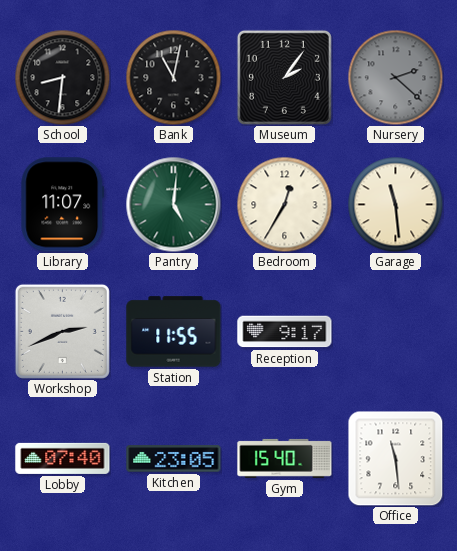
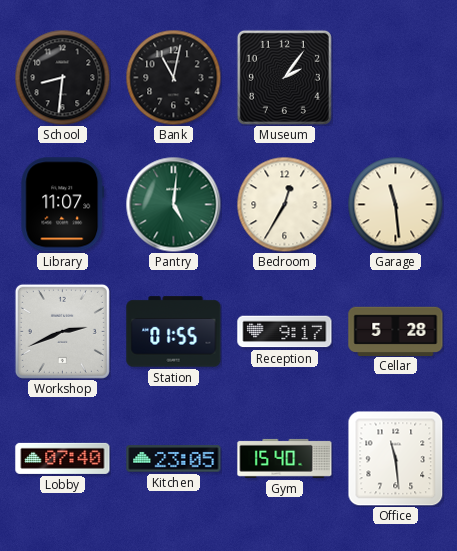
Nursery: 2:22 -> none (395, 77)
Station: 11:55 -> 01:55 (174, 332)
Cellar: none -> 5:28 (396, 331)
